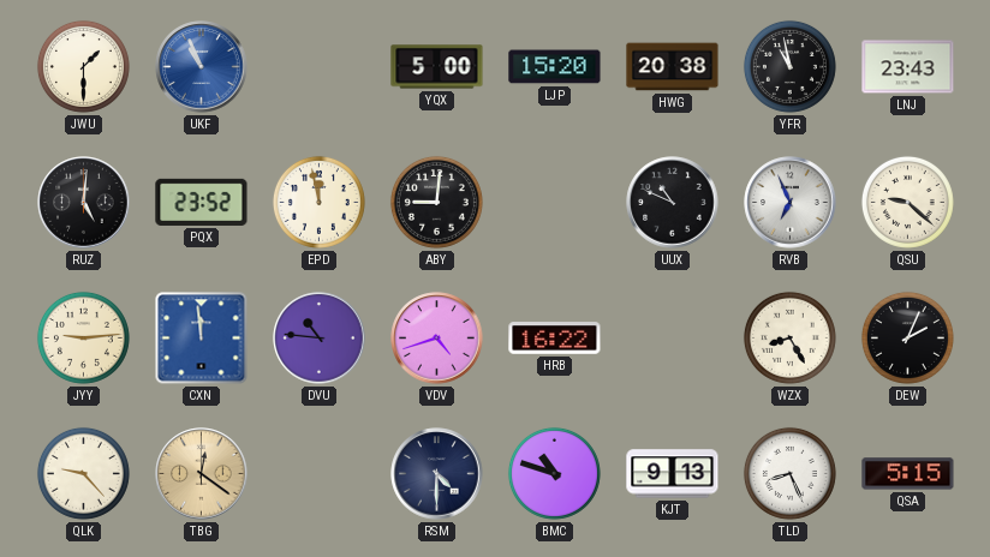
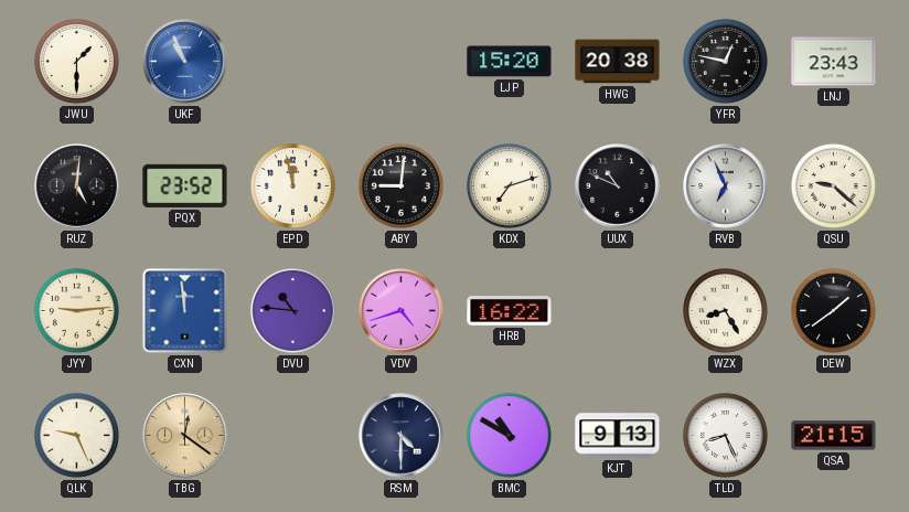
YQX: 5:00 -> none (437, 67)
YFR: 10:58 -> 12:47 (725, 61)
KDX: none -> 7:12 (509, 185)
DEW: 2:04 -> 1:39 (833, 310)
QLK: 9:23 -> 9:26 (76, 435)
BMC: 10:48 -> 10:50 (509, 435)
QSA: 5:15 -> 21:15 (834, 436)
